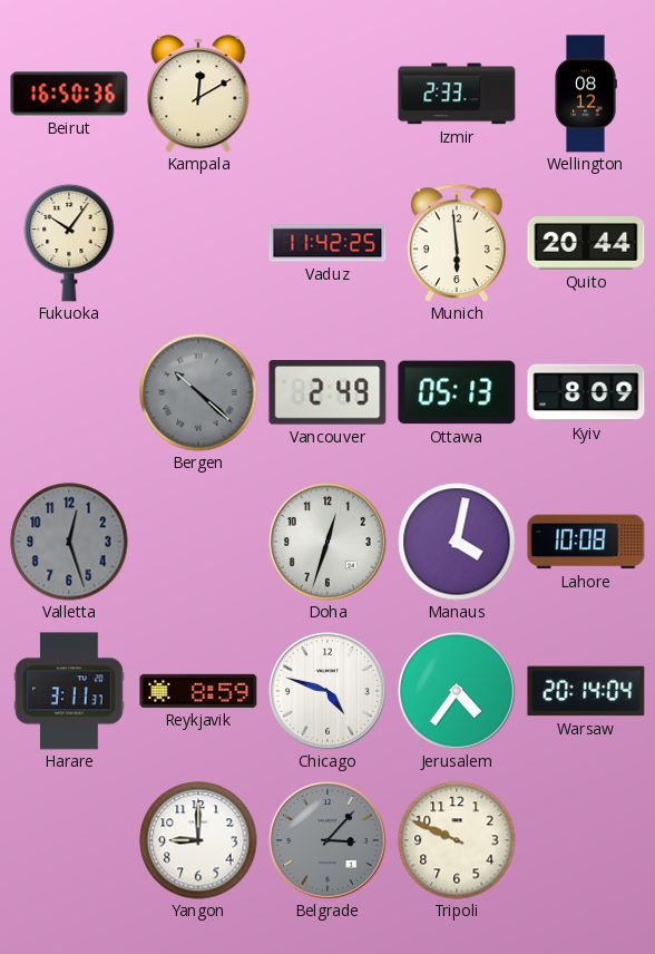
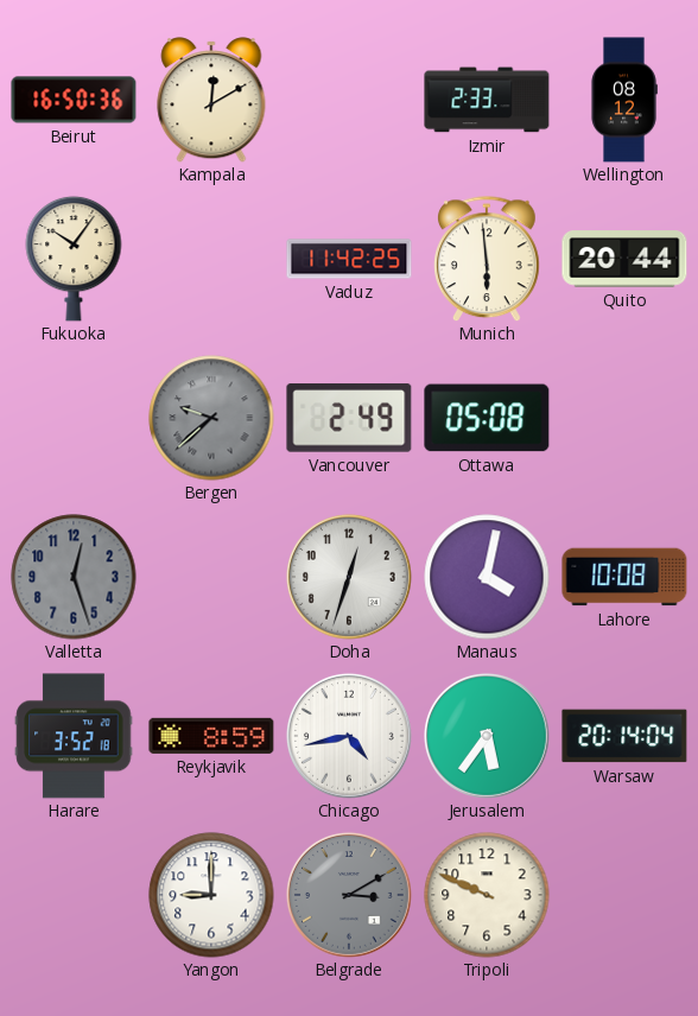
Bergen: 10:22 -> 9:38 (211, 418)
Ottawa: 05:13 -> 05:08 (487, 418)
Kyiv: 8:09 -> none (586, 392)
Harare: 3:11 -> 3:52 (74, 736)
Chicago: 4:48 -> 4:43 (349, 736)
Jerusalem: 4:36 -> 5:36 (487, 736)
Belgrade: 3:07 -> 3:10 (349, 895)
